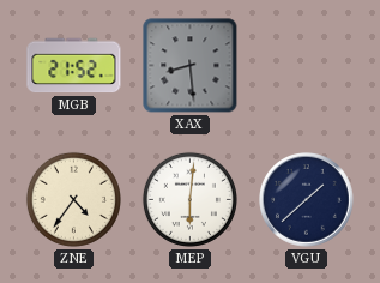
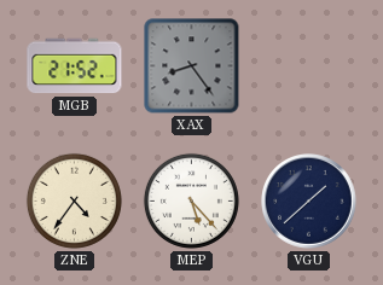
XAX: 8:29 -> 8:24 (192, 66)
MEP: 6:01 -> 5:23 (191, 200)
